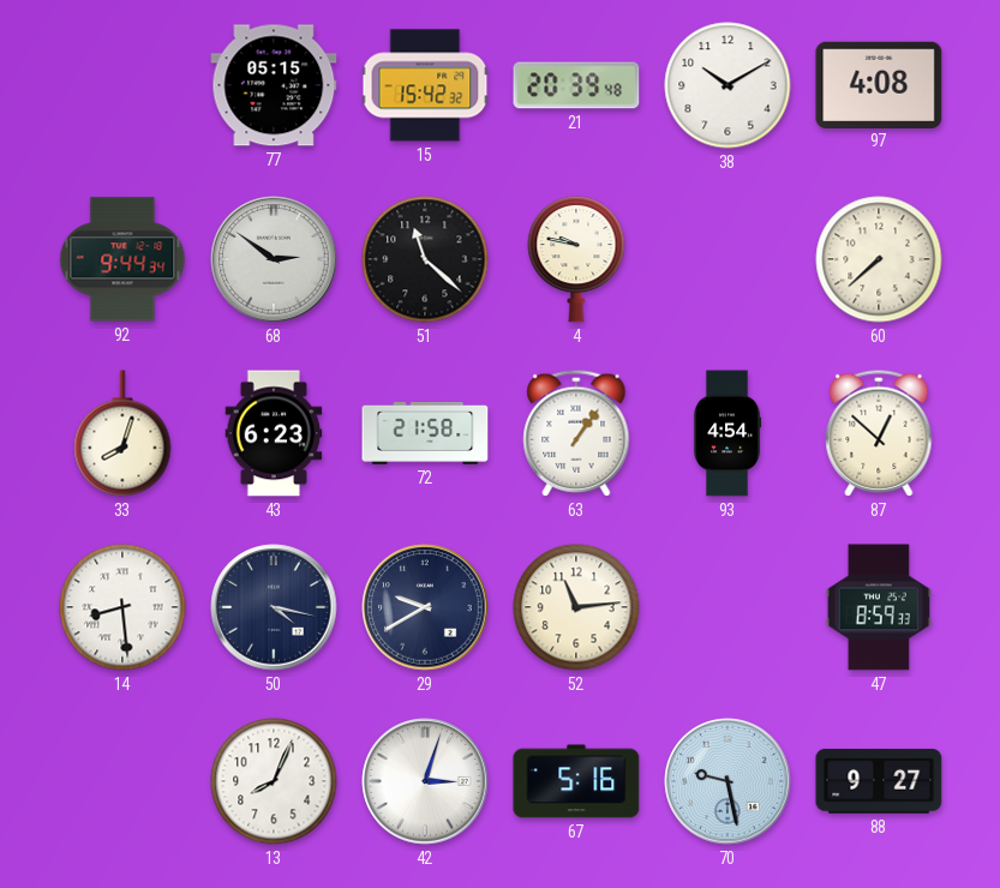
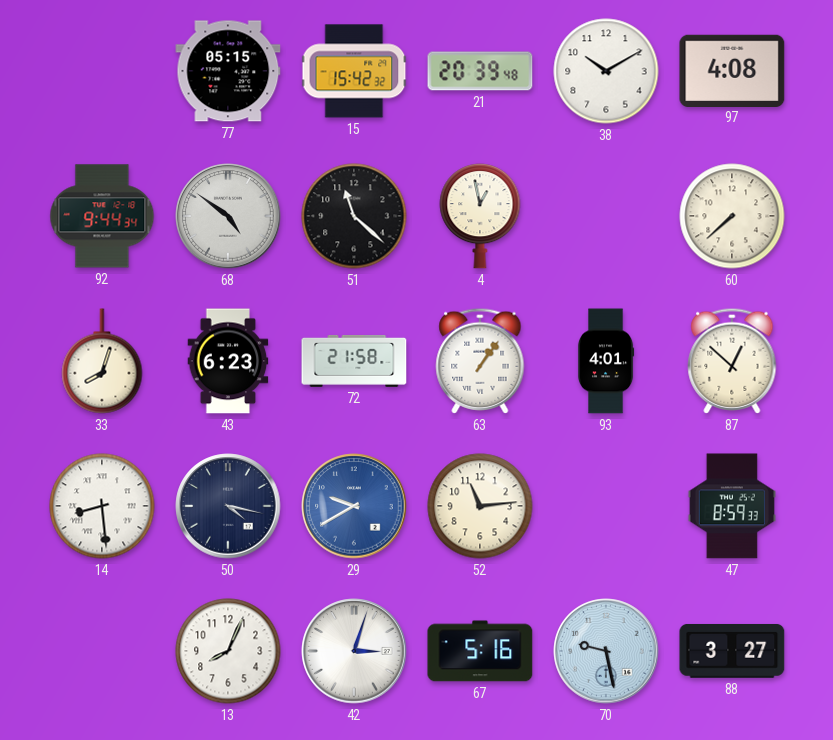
68: 2:51 -> 4:51 (228, 216)
4: 9:47 -> 12:58 (480, 217)
93: 4:54 -> 4:01 (606, 361)
29 dial: navy -> blue (354, 506)
88: 9:27 -> 3:27 (732, 651)
